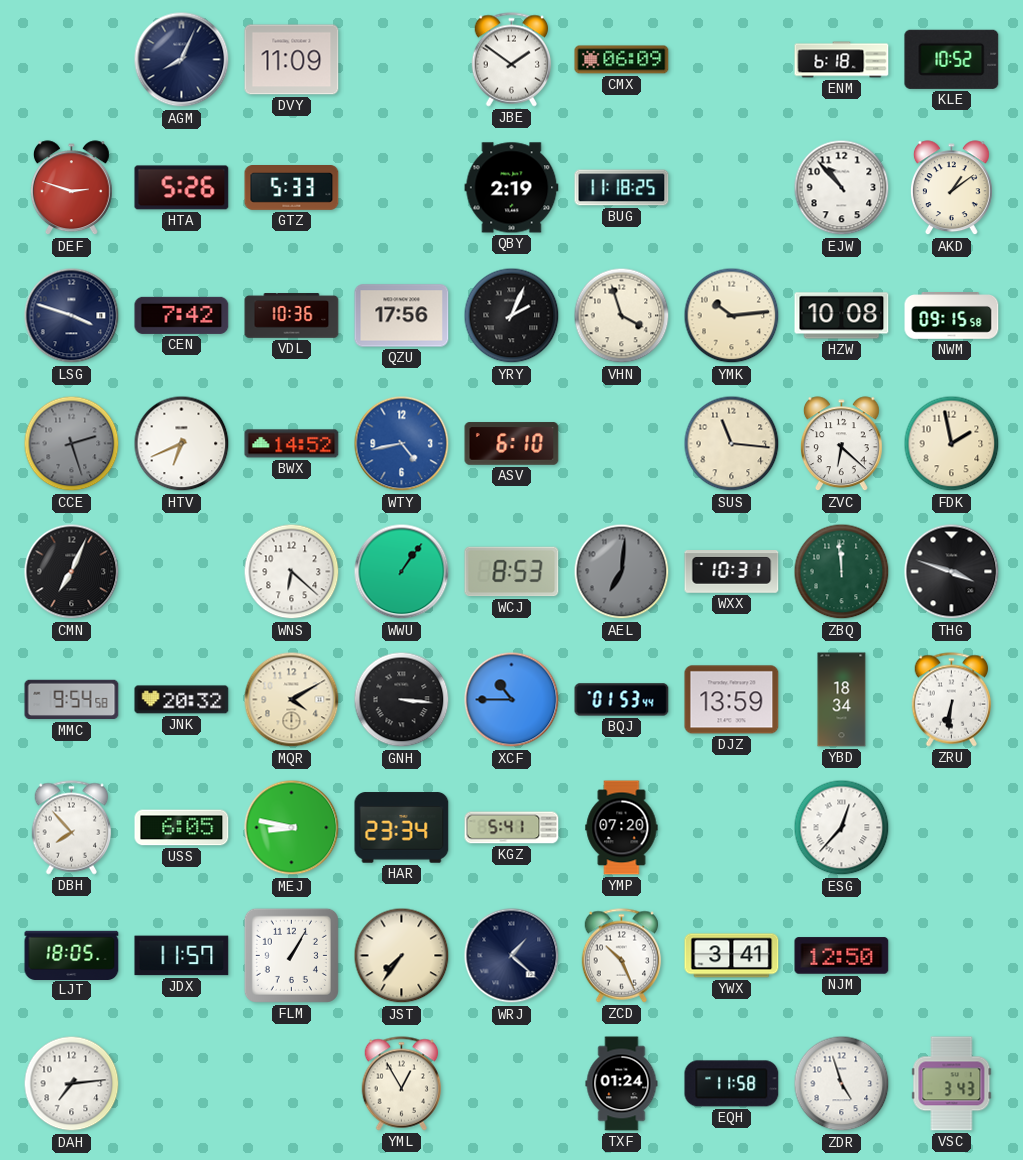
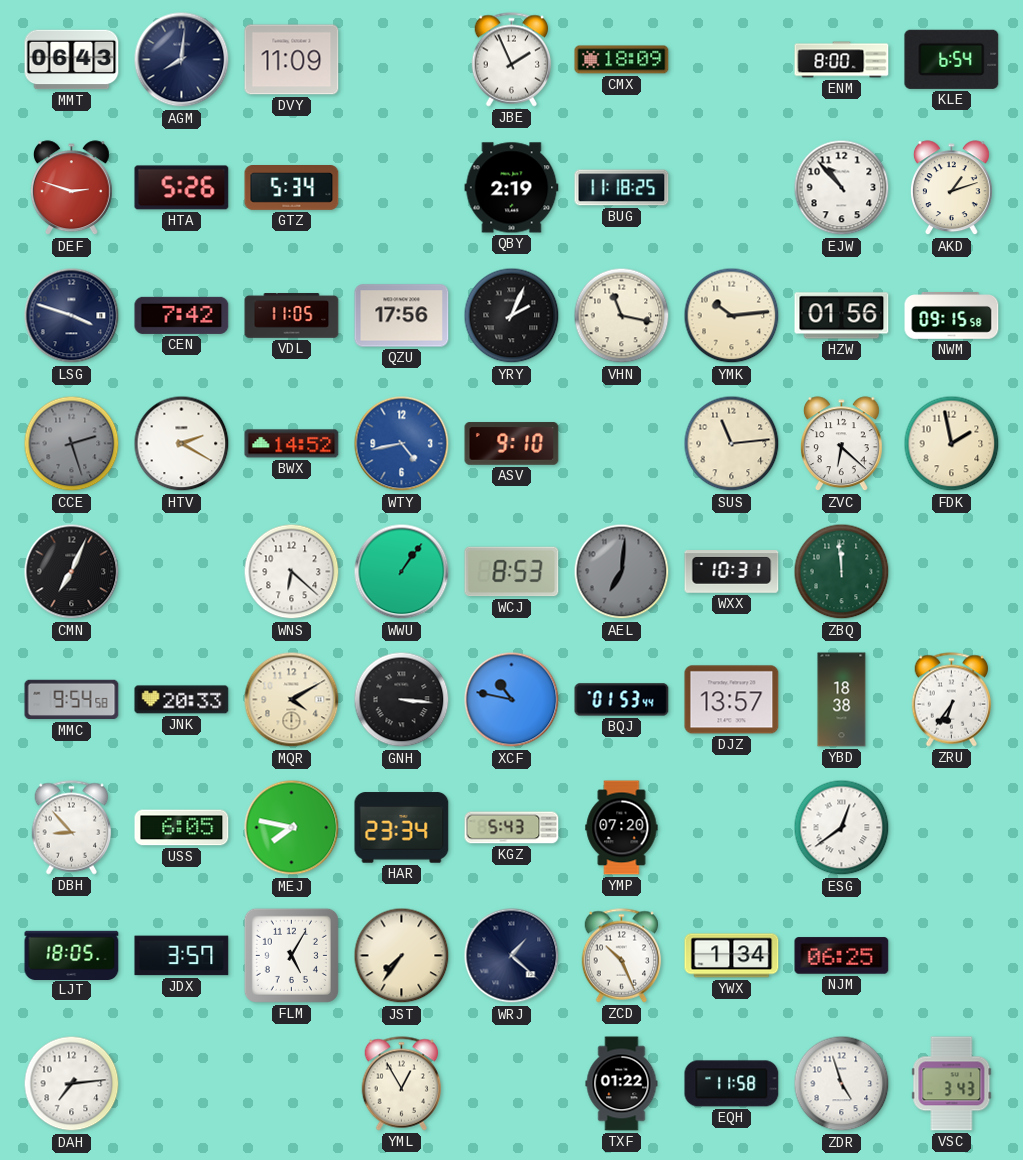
MMT: none -> 06:43 (72, 60)
AGM: 8:04 -> 8:01 (182, 60)
JBE: 1:51 -> 1:56 (512, 60)
CMX: 06:09 -> 18:09 (622, 60)
ENM: 6:18 -> 8:00 (842, 60)
KLE: 10:52 -> 6:54 (952, 59)
GTZ: 5:33 -> 5:34 (292, 188)
AKD: 1:09 -> 1:12 (951, 188)
VDL: 10:36 -> 11:05 (292, 316)
VHN: 3:57 -> 11:17 (622, 316)
HZW: 10:08 -> 01:56 (842, 316)
HTV: 6:41 -> 2:20 (182, 444)
ASV: 6:10 -> 9:10 (512, 444)
SUS: 11:16 -> 11:14 (732, 444)
THG: 3:48 -> none (952, 572)
JNK: 20:32 -> 20:33 (182, 700)
XCF: 10:45 -> 10:47 (512, 700)
DJZ: 13:59 -> 13:57 (732, 700)
YBD: 18:34 -> 18:38 (842, 700)
ZRU: 6:31 -> 6:36 (952, 700)
DBH: 7:53 -> 8:53 (72, 828)
MEJ: 8:47 -> 7:47 (292, 828)
KGZ: 5:41 -> 5:43 (512, 828)
ESG: 12:37 -> 12:39 (842, 828)
JDX: 11:57 -> 3:57 (182, 956)
FLM: 1:05 -> 5:05 (291, 955)
YWX: 3:41 -> 1:34 (732, 956)
NJM: 12:50 -> 06:25 (842, 956)
TXF: 01:24 -> 01:22 (622, 1084)
